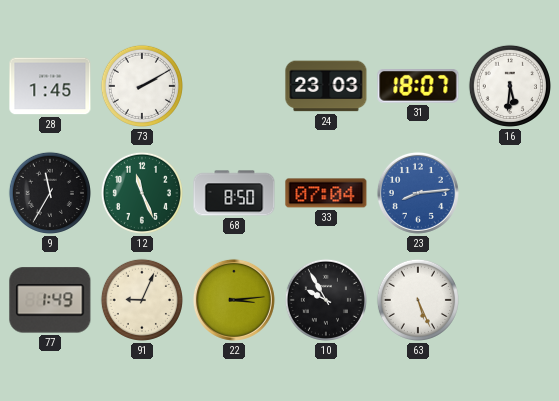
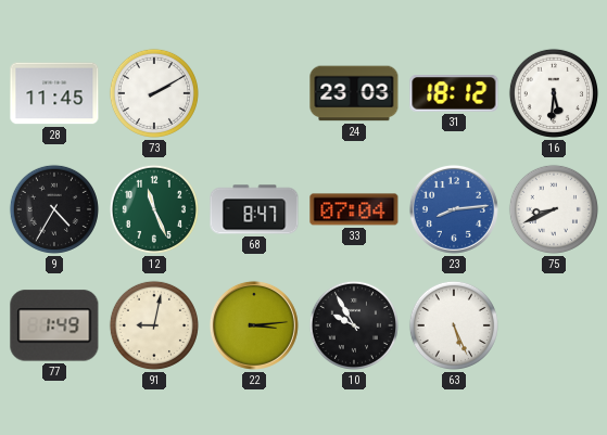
28: 1:45 -> 11:45 (54, 93)
31: 18:07 -> 18:12 (454, 94)
9: 11:35 -> 4:35 (54, 209)
68: 8:50 -> 8:47 (254, 209)
75: none -> 8:41 (554, 209)
91: 9:04 -> 9:02 (154, 325)
